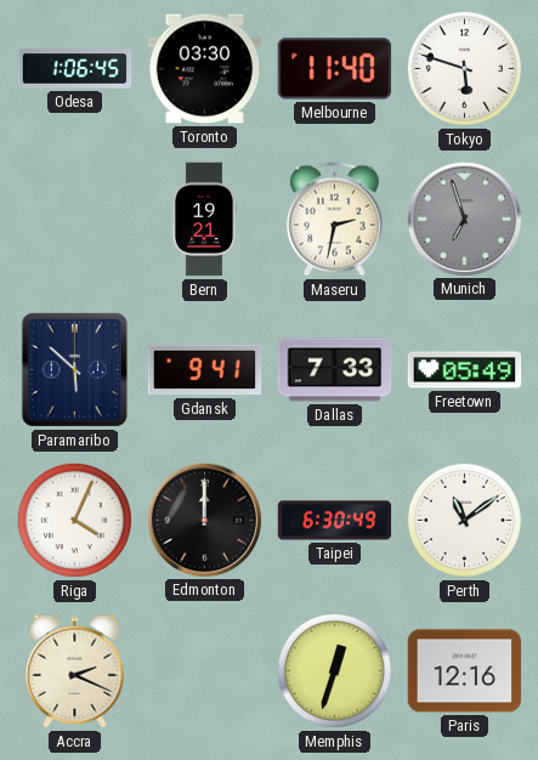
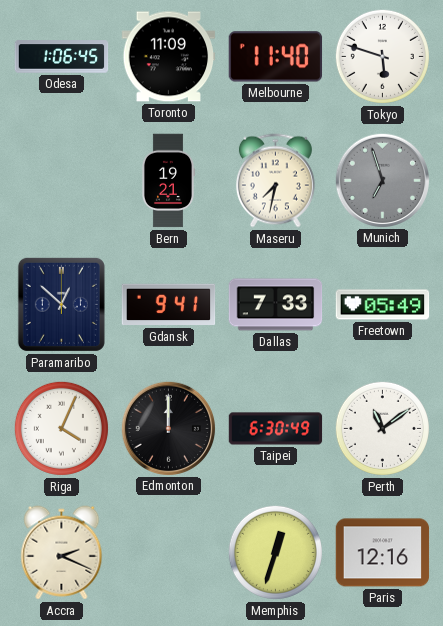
Toronto: 03:30 -> 11:09 (169, 57)
Maseru: 2:32 -> 7:32 (275, 181)
Paramaribo: 5:52 -> 12:52 (61, 304)
